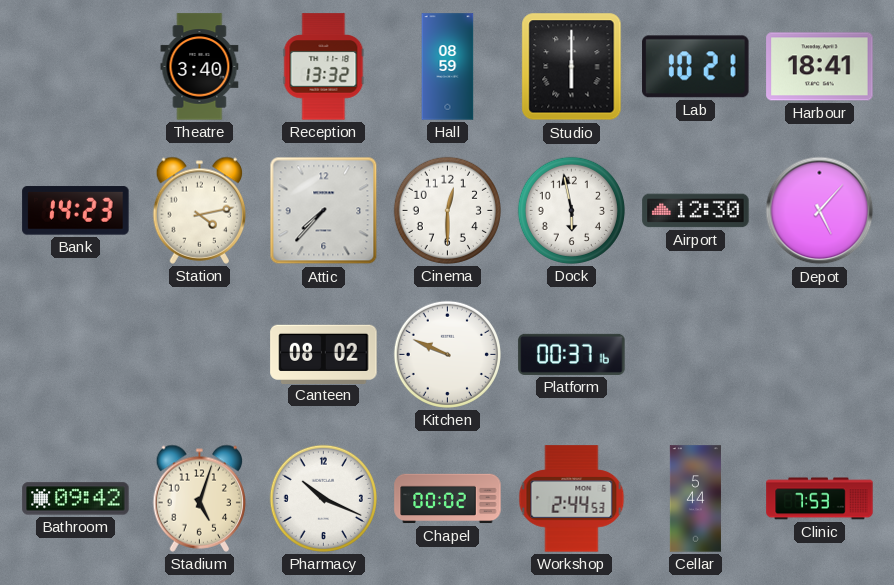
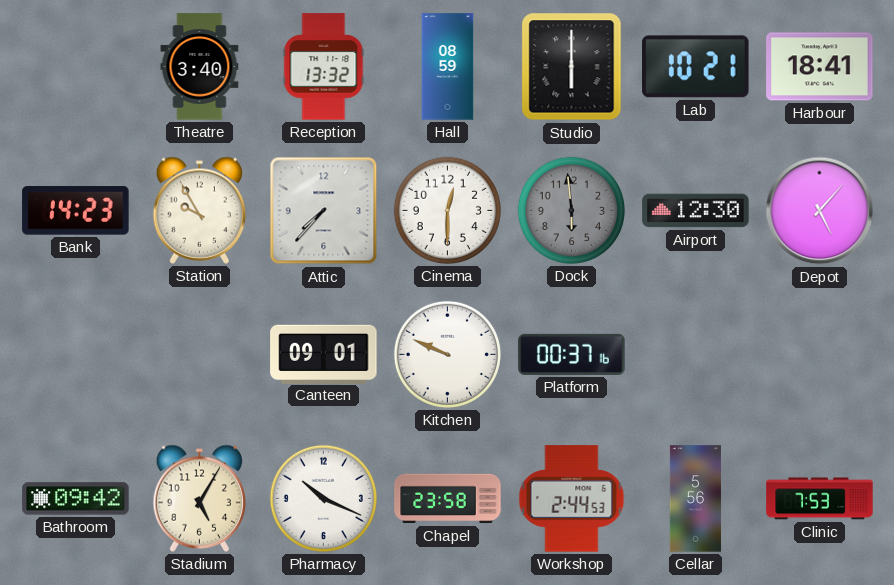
Station: 4:13 -> 9:55 (200, 210)
Dock: 5:58 -> 5:59 (571, 210)
Dock dial: white -> grey (571, 210)
Canteen: 08:02 -> 09:01 (324, 354)
Stadium: 5:03 -> 5:05 (200, 498)
Chapel: 00:02 -> 23:58 (448, 499)
Cellar: 5:44 -> 5:56 (695, 499)
